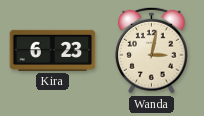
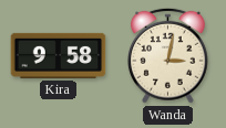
Kira: 6:23 -> 9:58 (59, 55)
